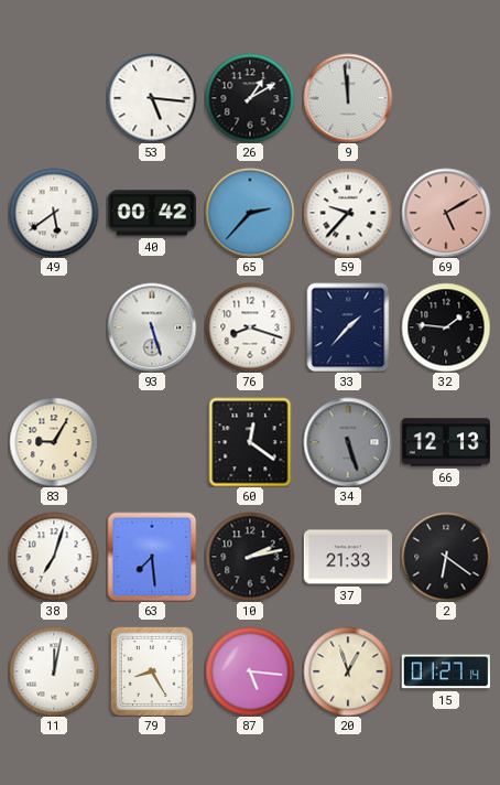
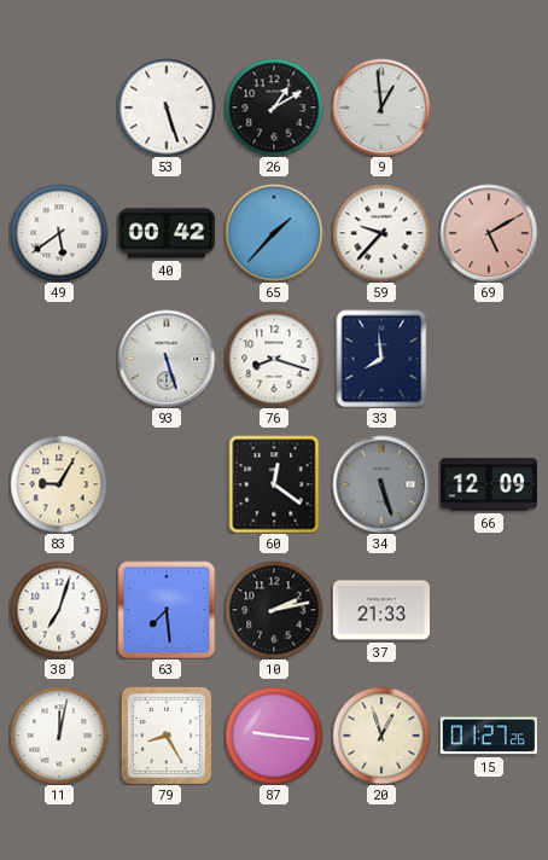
53: 5:16 -> 5:27 (167, 107)
9: 11:59 -> 12:59 (381, 107)
65: 2:37 -> 1:37 (274, 233)
33: 1:37 -> 7:59 (381, 359)
32: 1:46 -> none (446, 327)
66: 12:13 -> 12:09 (488, 484)
2: 6:21 -> none (446, 557)
87: 5:16 -> 9:16 (274, 736)
15: 01:27:14 -> 01:27:26 (489, 736)
